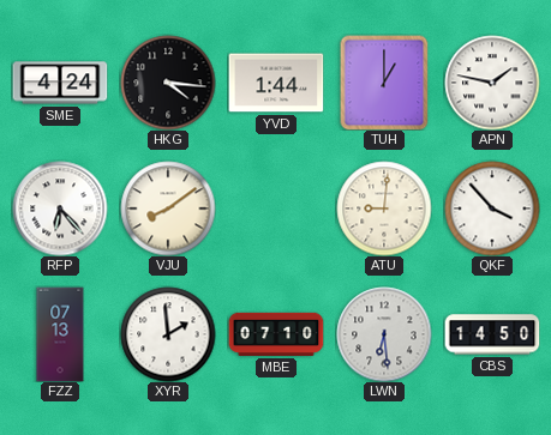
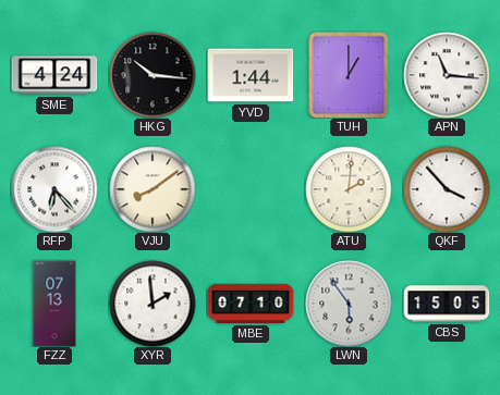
HKG: 4:16 -> 10:16 (153, 75)
APN: 1:47 -> 11:16 (447, 75)
ATU: 9:01 -> 2:01 (349, 189)
LWN: 6:29 -> 5:54 (349, 304)
CBS: 14:50 -> 15:05 (447, 304)
